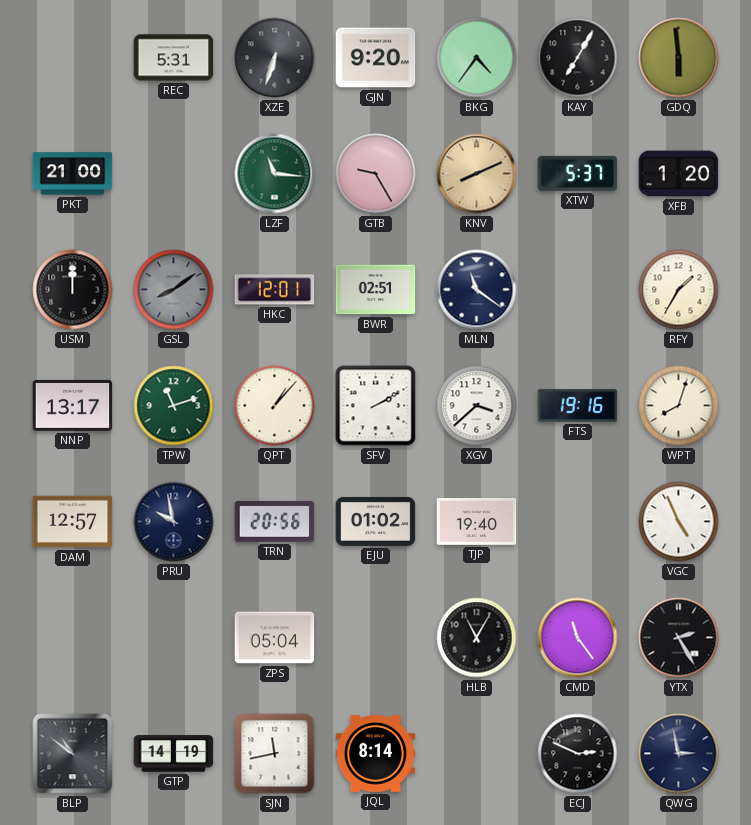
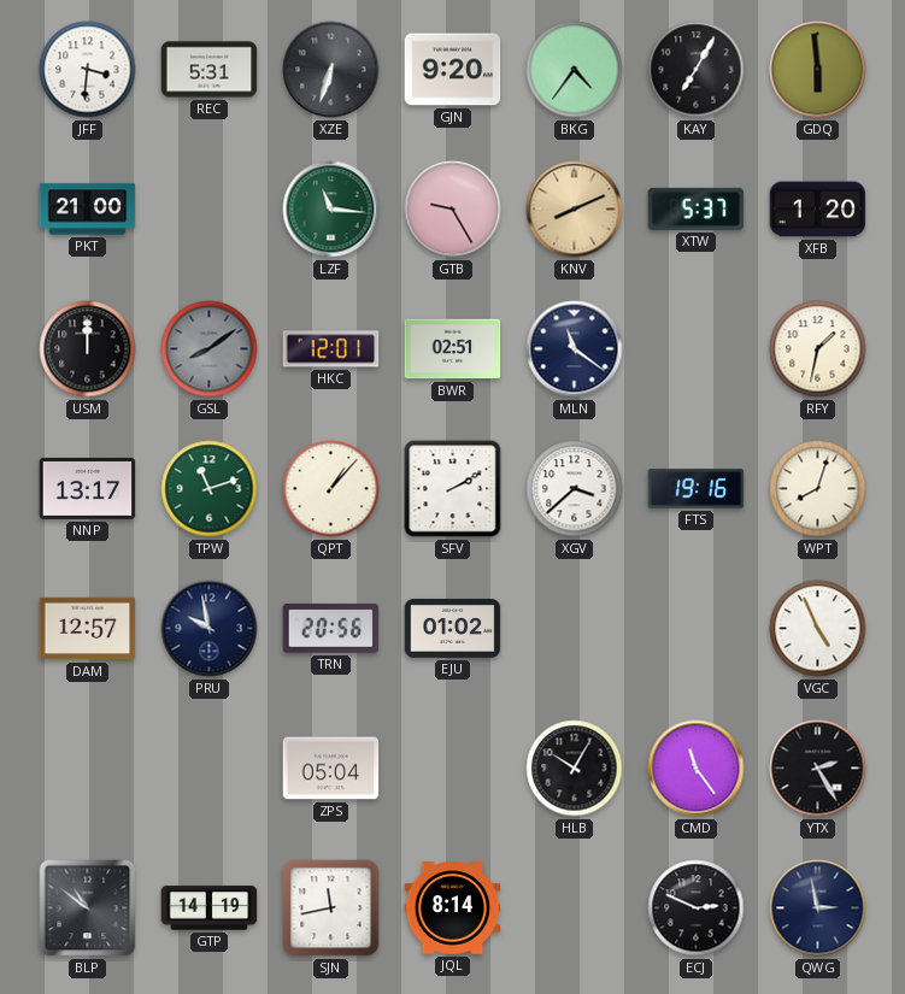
JFF: none -> 3:31 (88, 70)
RFY: 1:35 -> 1:32 (818, 349)
TJP: 19:40 -> none (477, 522)
HLB: 11:05 -> 10:05 (575, 769)
